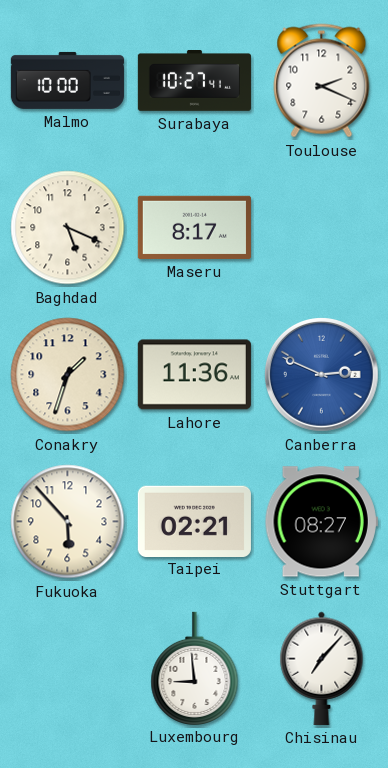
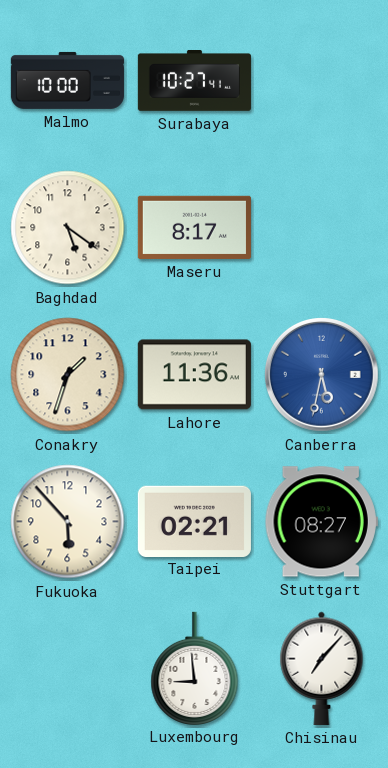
Toulouse: 2:19 -> none (322, 81)
Baghdad: 5:19 -> 5:21 (68, 228)
Canberra: 2:49 -> 5:32 (322, 375)
